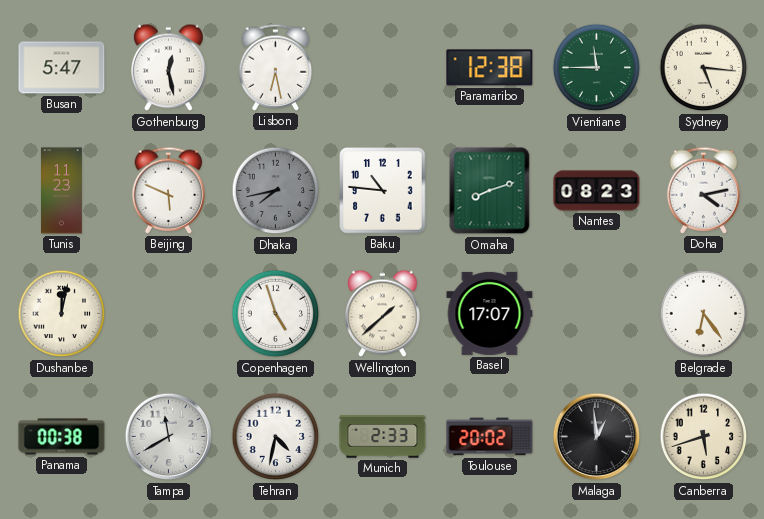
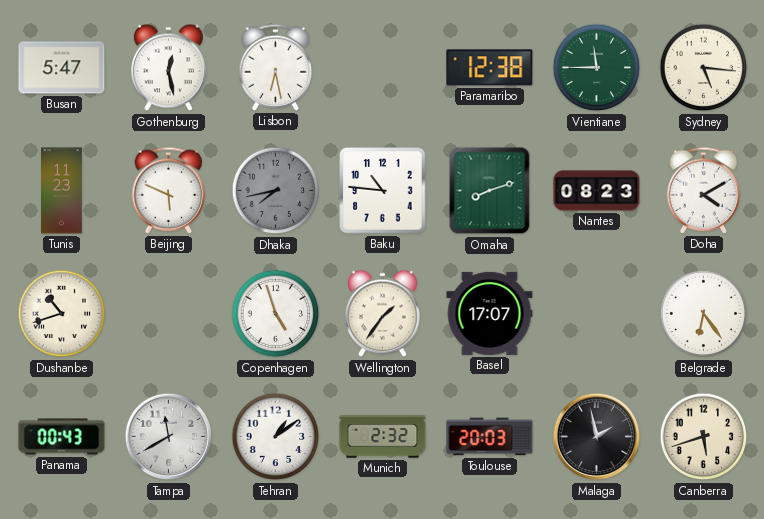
Doha: 4:13 -> 4:10 (704, 190)
Dushanbe: 12:02 -> 10:42 (62, 314)
Wellington: 1:38 -> 1:36 (383, 314)
Panama: 00:38 -> 00:43 (62, 437)
Tehran: 4:32 -> 1:09 (276, 437)
Munich: 2:33 -> 2:32 (383, 437)
Toulouse: 20:02 -> 20:03 (490, 437)
Malaga: 12:59 -> 1:58 (597, 437)
